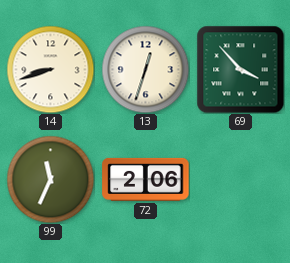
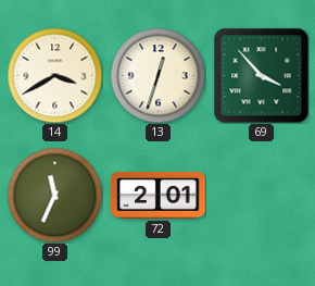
14: 8:42 -> 3:40 (54, 75)
72: 2:06 -> 2:01 (159, 195)
